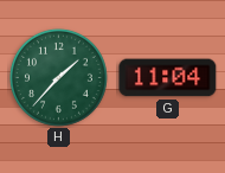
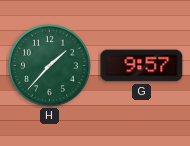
G: 11:04 -> 9:57 (142, 66)
